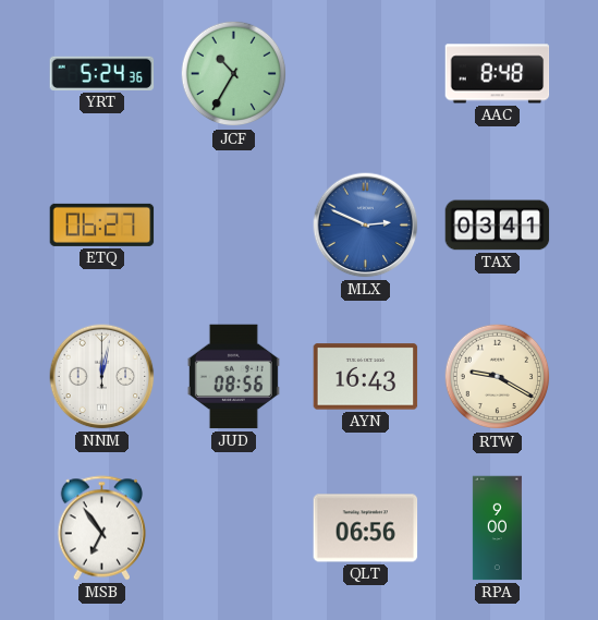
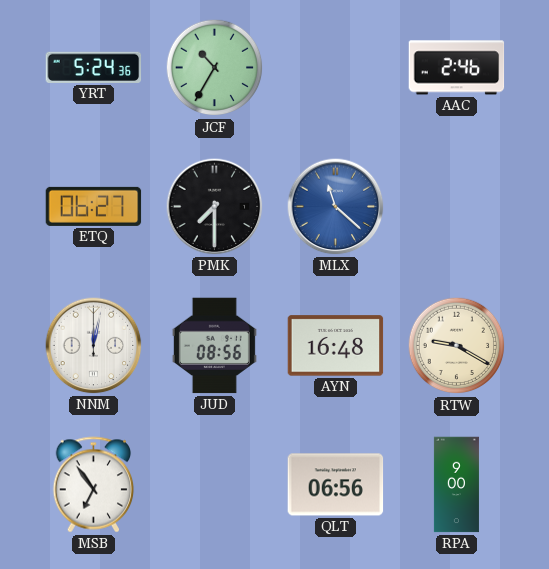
AAC: 8:48 -> 2:46 (457, 68)
PMK: none -> 7:30 (215, 207)
MLX: 2:49 -> 11:22 (336, 207)
TAX: 03:41 -> none (498, 226)
AYN: 16:43 -> 16:48 (336, 346)
